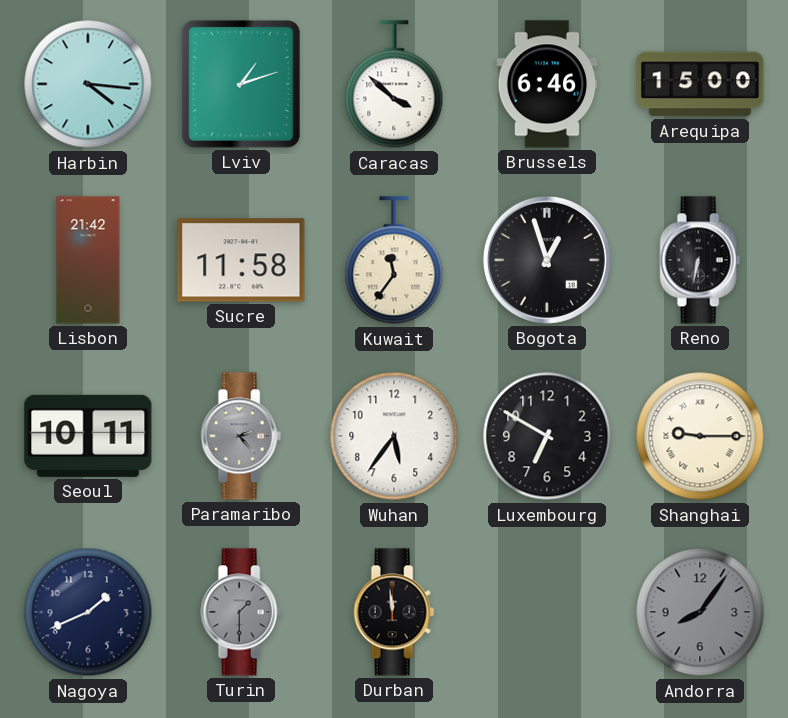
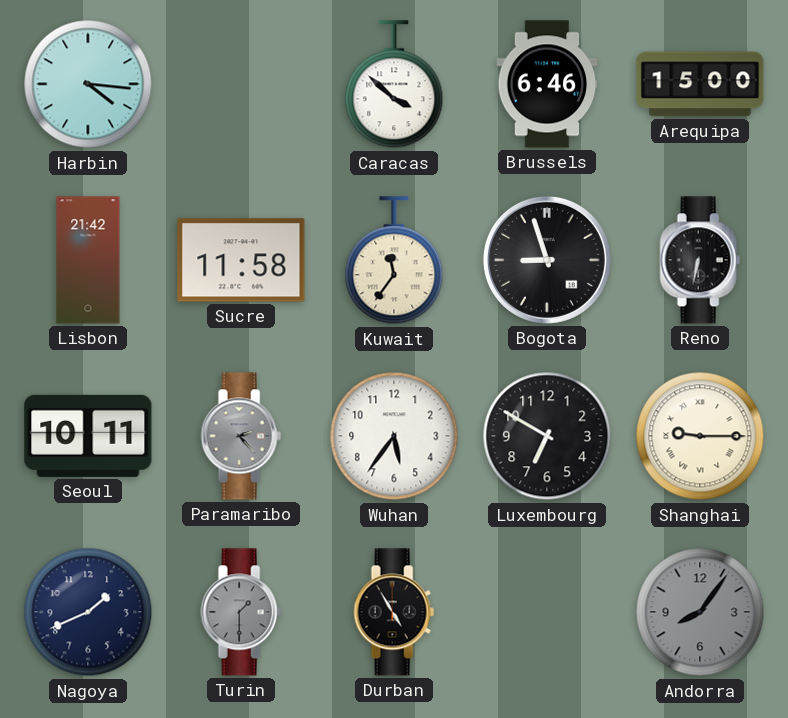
Lviv: 1:12 -> none (242, 84)
Bogota: 12:57 -> 8:57 (547, 260)
Durban: 11:59 -> 4:55 (394, 612)
